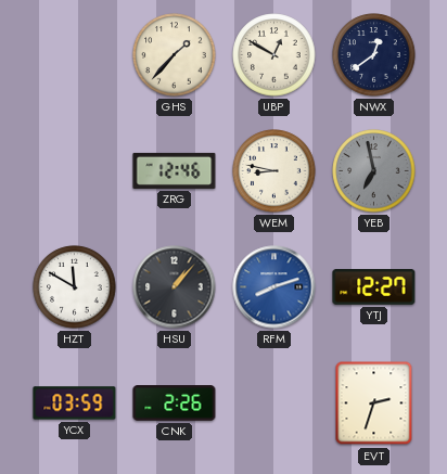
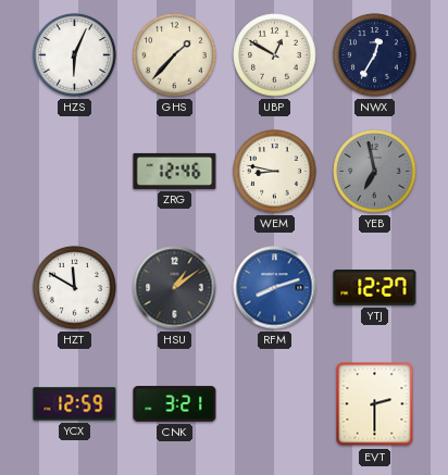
HZS: none -> 6:04 (75, 55)
NWX: 12:39 -> 12:35 (375, 55)
HSU: 1:07 -> 1:09 (175, 288)
YCX: 03:59 -> 12:59 (75, 404)
CNK: 2:26 -> 3:21 (175, 404)
EVT: 2:33 -> 2:30 (375, 404)
